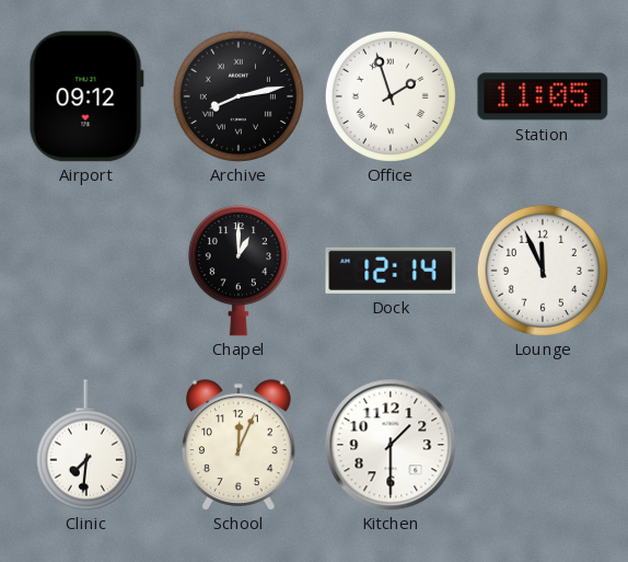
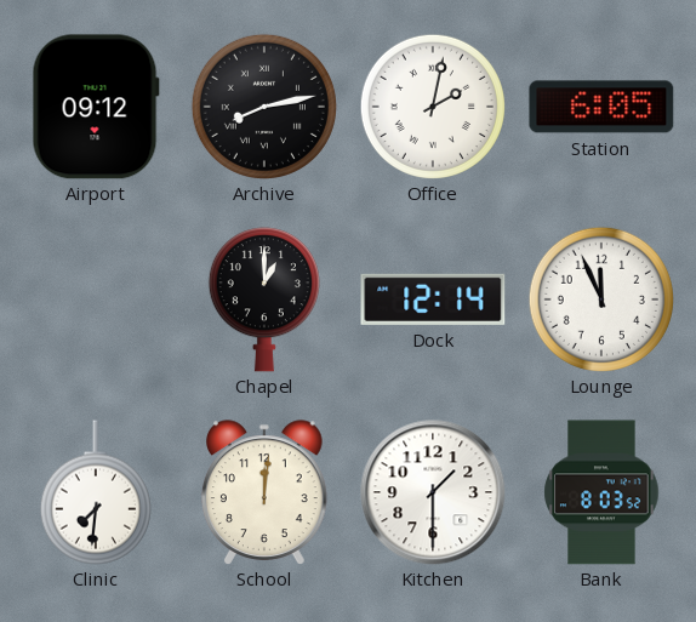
Office: 1:57 -> 2:02 (433, 107)
Station: 11:05 -> 6:05 (601, 107)
School: 12:04 -> 12:01 (266, 492)
Bank: none -> 8:03 (601, 492)
